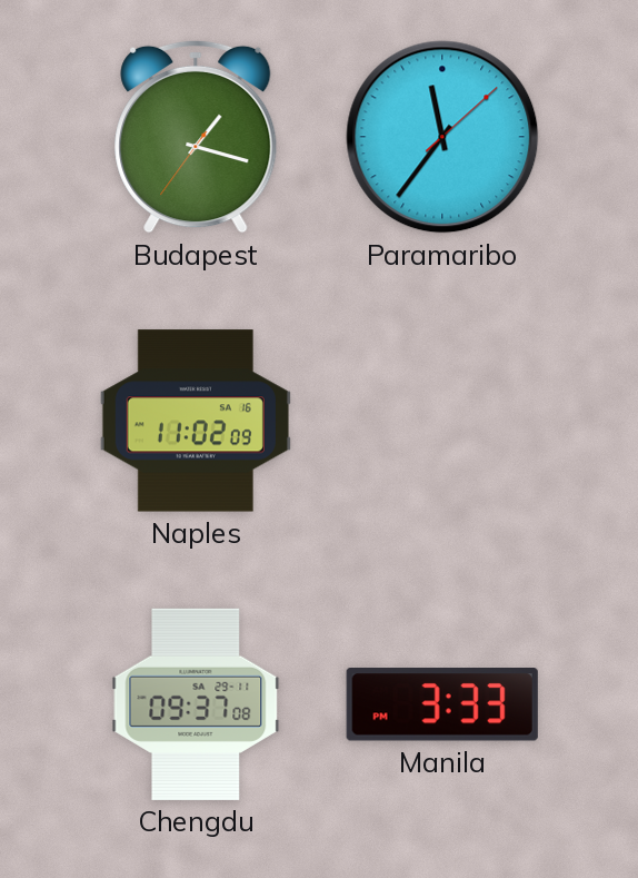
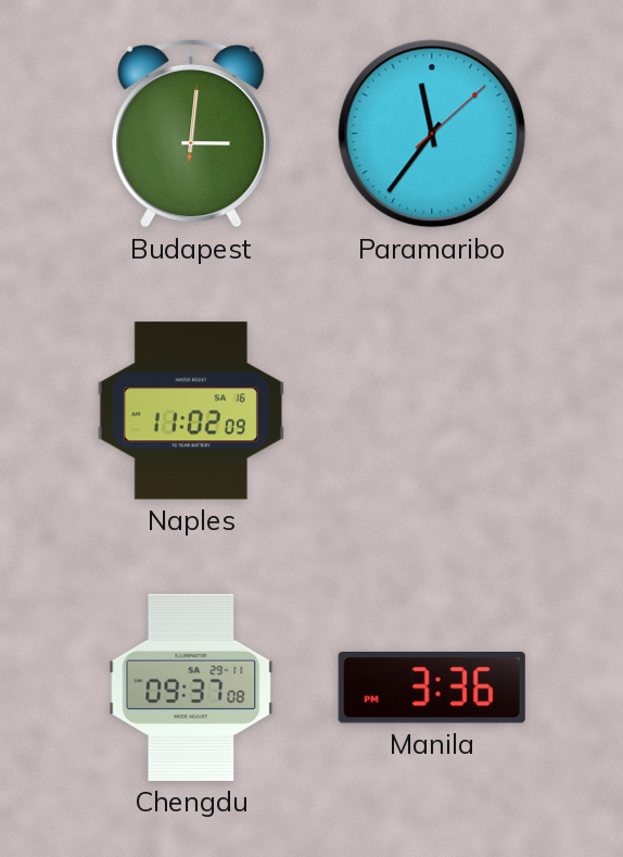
Budapest: 1:17 -> 3:01 (191, 134)
Manila: 3:33 -> 3:36 (432, 688)
